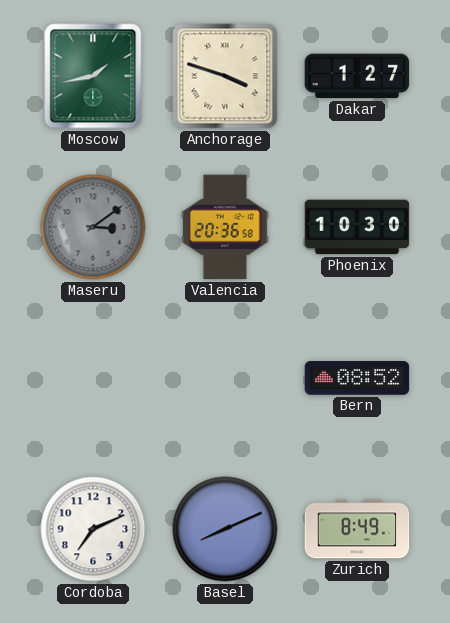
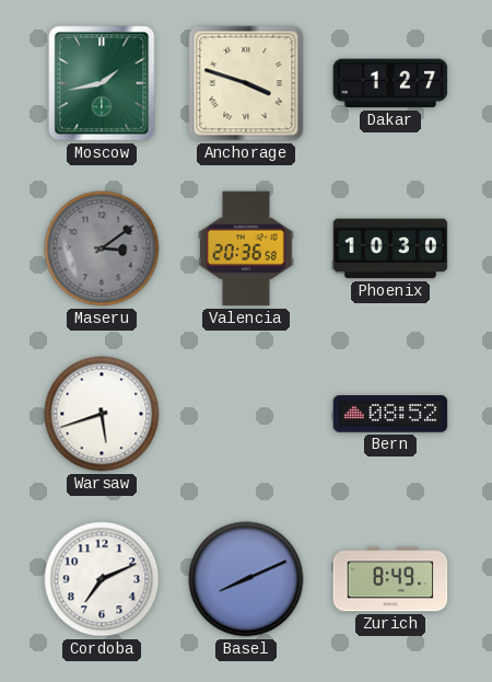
Warsaw: none -> 5:42 (102, 414)
